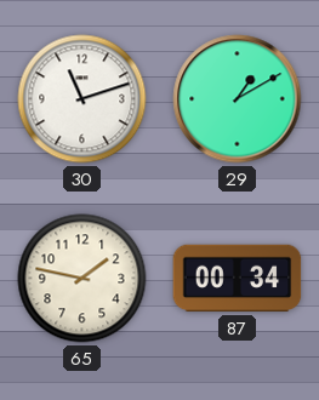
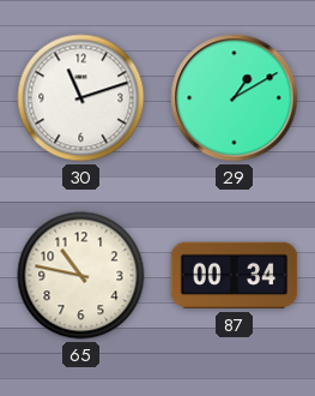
65: 1:47 -> 10:47 (81, 276)
